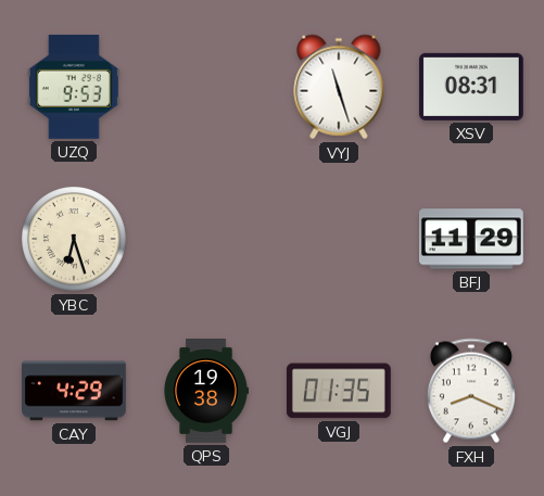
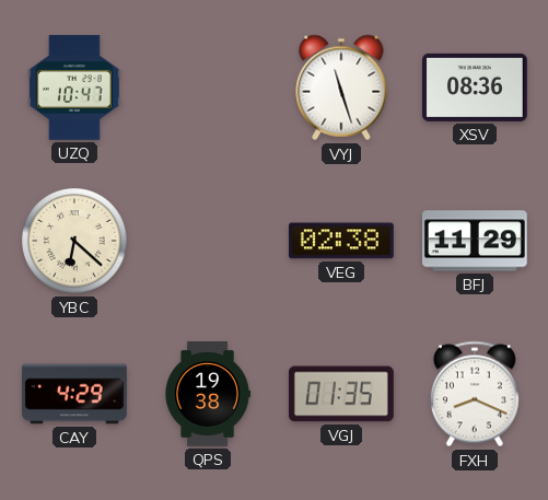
UZQ: 9:53 -> 10:47 (74, 88)
XSV: 08:31 -> 08:36 (475, 88)
YBC: 6:27 -> 6:22 (75, 242)
VEG: none -> 02:38 (341, 241)
